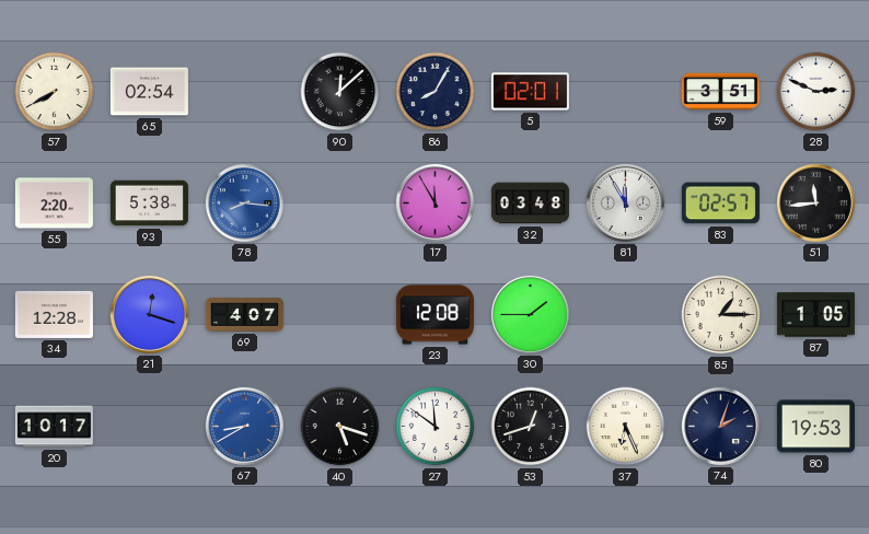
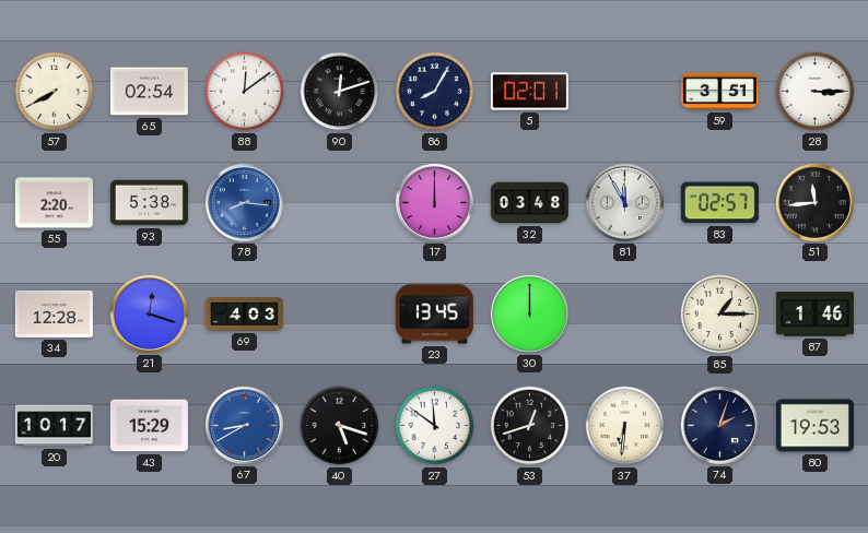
88: none -> 12:09 (245, 92)
90: 12:08 -> 12:12 (340, 92)
28: 2:49 -> 3:15 (816, 92)
17: 11:55 -> 12:00 (434, 202)
69: 4:07 -> 4:03 (244, 315)
23: 12:08 -> 13:45 (434, 315)
30: 1:45 -> 12:00 (529, 313)
87: 1:05 -> 1:46 (814, 315)
43: none -> 15:29 (149, 426)
37: 6:26 -> 6:31 (625, 426)
